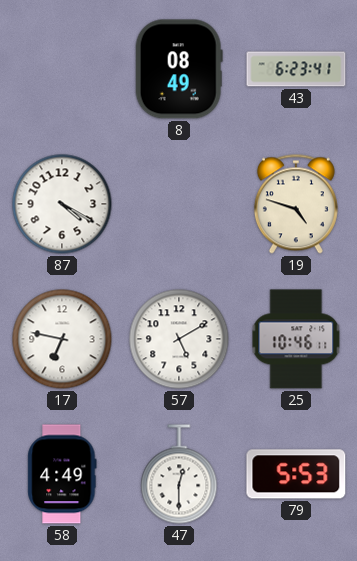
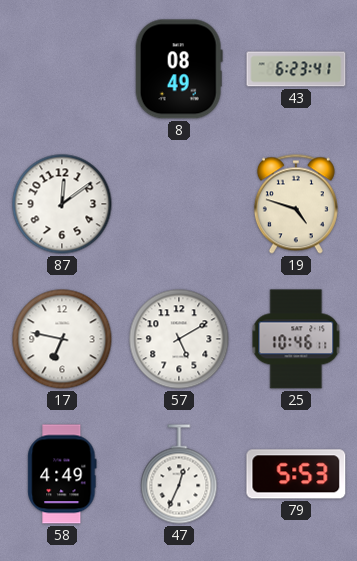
87: 4:20 -> 12:09 (62, 204)
47: 12:30 -> 12:34 (179, 474)
